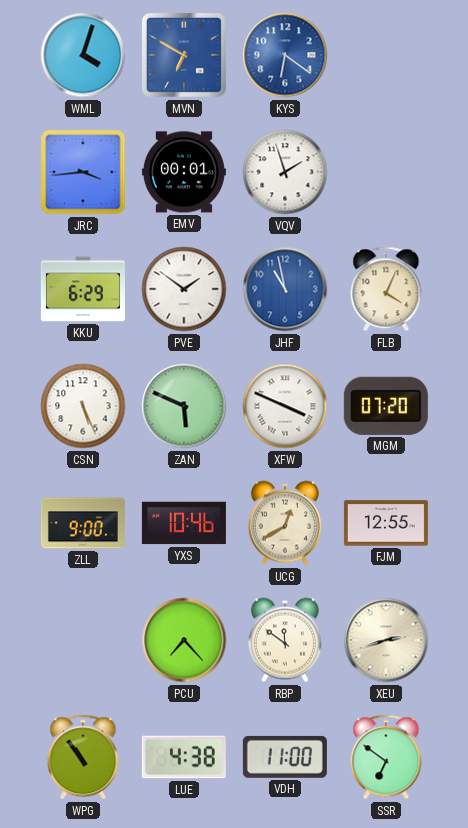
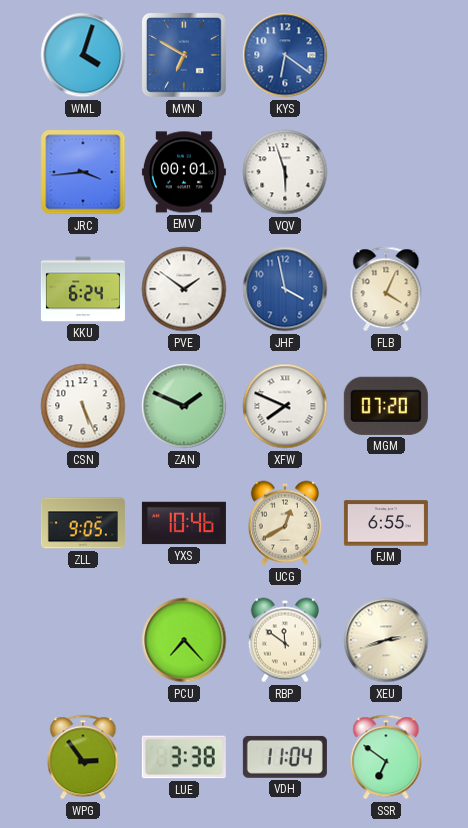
VQV: 1:57 -> 5:57 (285, 172)
KKU: 6:29 -> 6:24 (83, 289)
JHF: 10:58 -> 3:58 (285, 289)
ZAN: 5:49 -> 1:49 (184, 406)
XFW: 3:49 -> 7:49 (285, 406)
ZLL: 9:00 -> 9:05 (83, 523)
FJM: 12:55 -> 6:55 (386, 523)
WPG: 10:54 -> 2:54 (83, 757)
LUE: 4:38 -> 3:38 (184, 757)
VDH: 11:00 -> 11:04 (285, 757)
